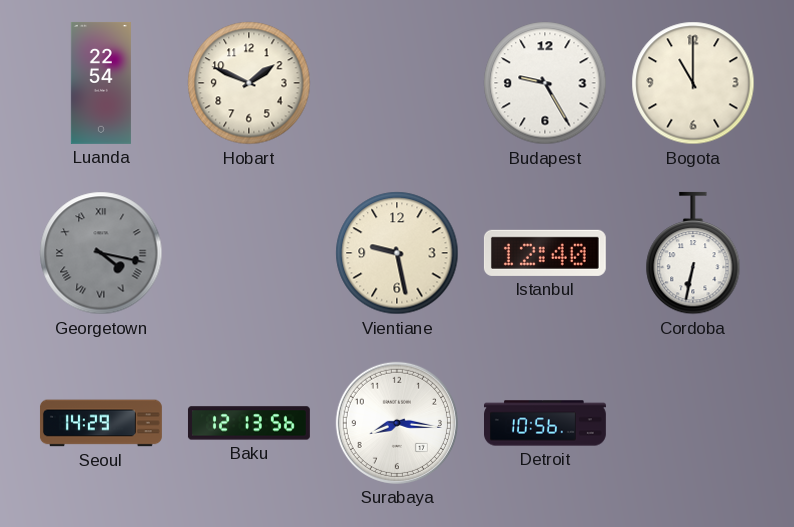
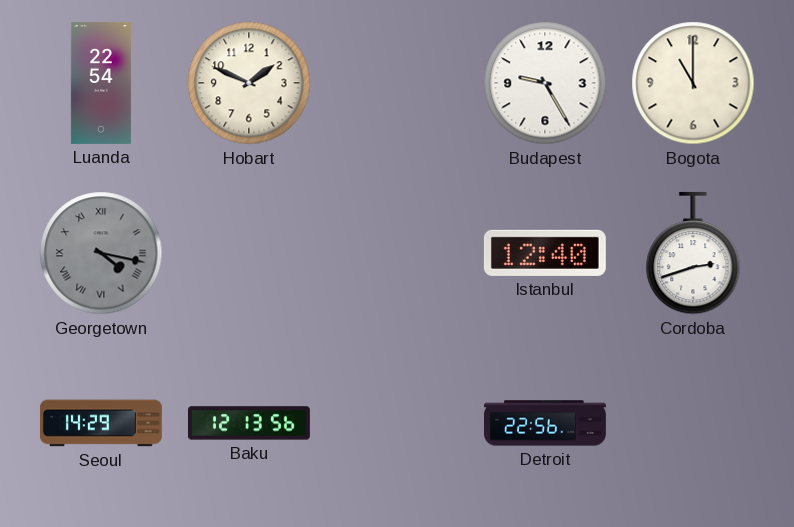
Vientiane: 9:28 -> none (397, 253)
Cordoba: 6:32 -> 2:42 (693, 253)
Surabaya: 8:16 -> none (397, 423)
Detroit: 10:56 -> 22:56 (546, 423)
